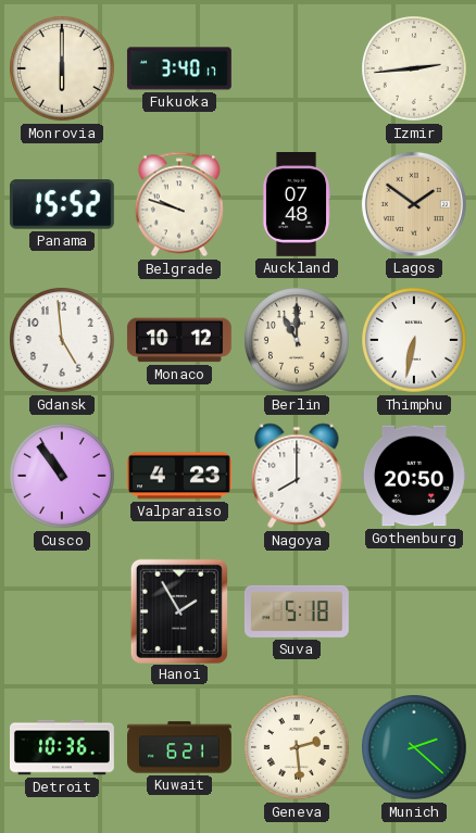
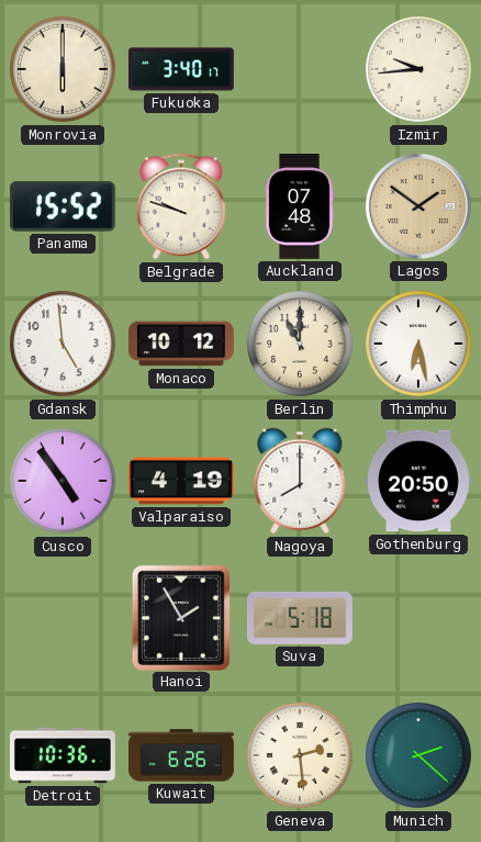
Izmir: 2:44 -> 9:44 (420, 70)
Thimphu: 6:32 -> 6:28 (420, 345)
Cusco: 10:54 -> 4:54 (64, 482)
Valparaiso: 4:23 -> 4:19 (182, 481)
Kuwait: 6:21 -> 6:26 (182, 755)
